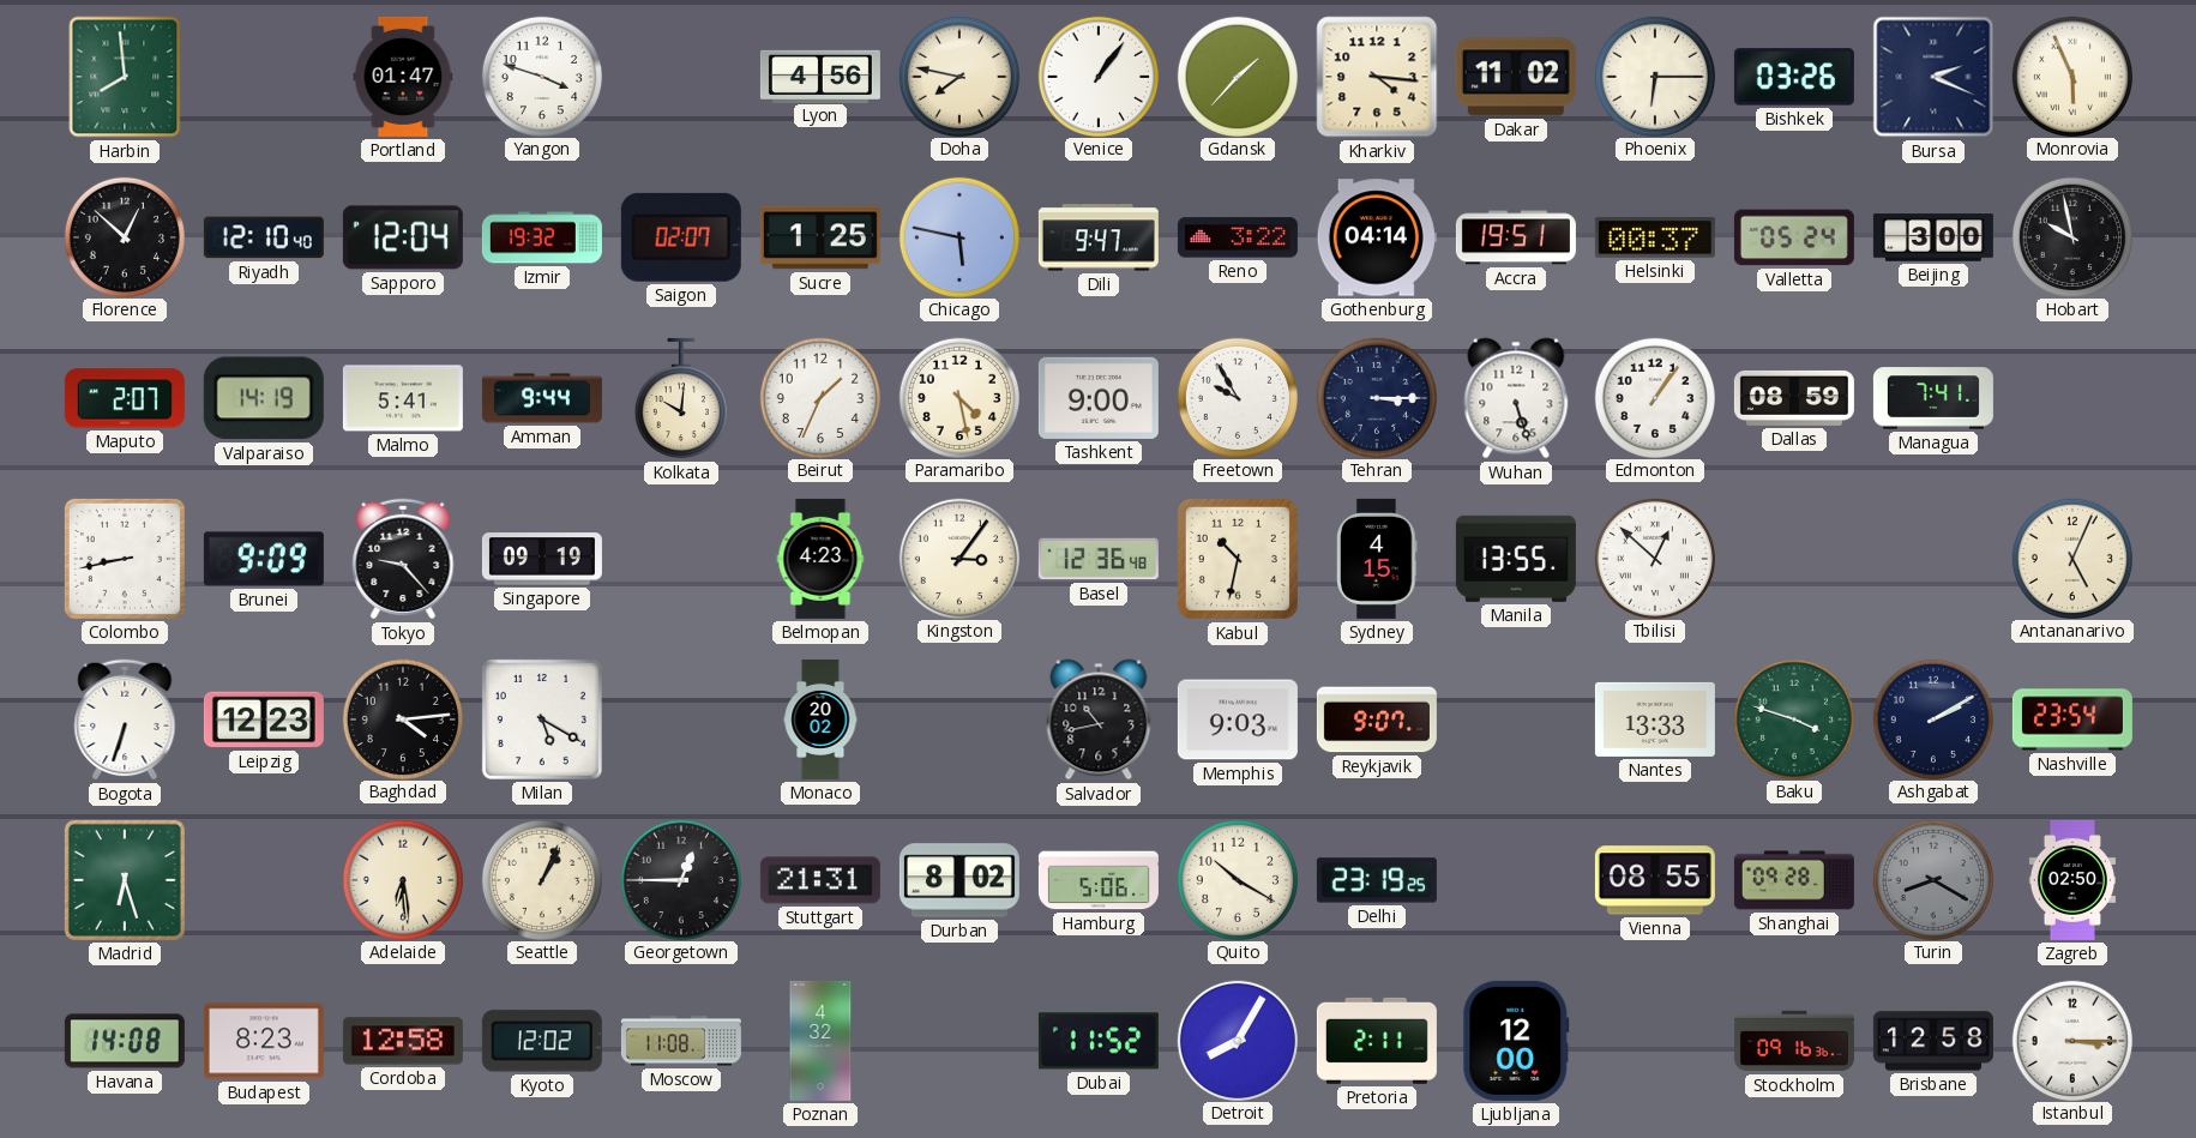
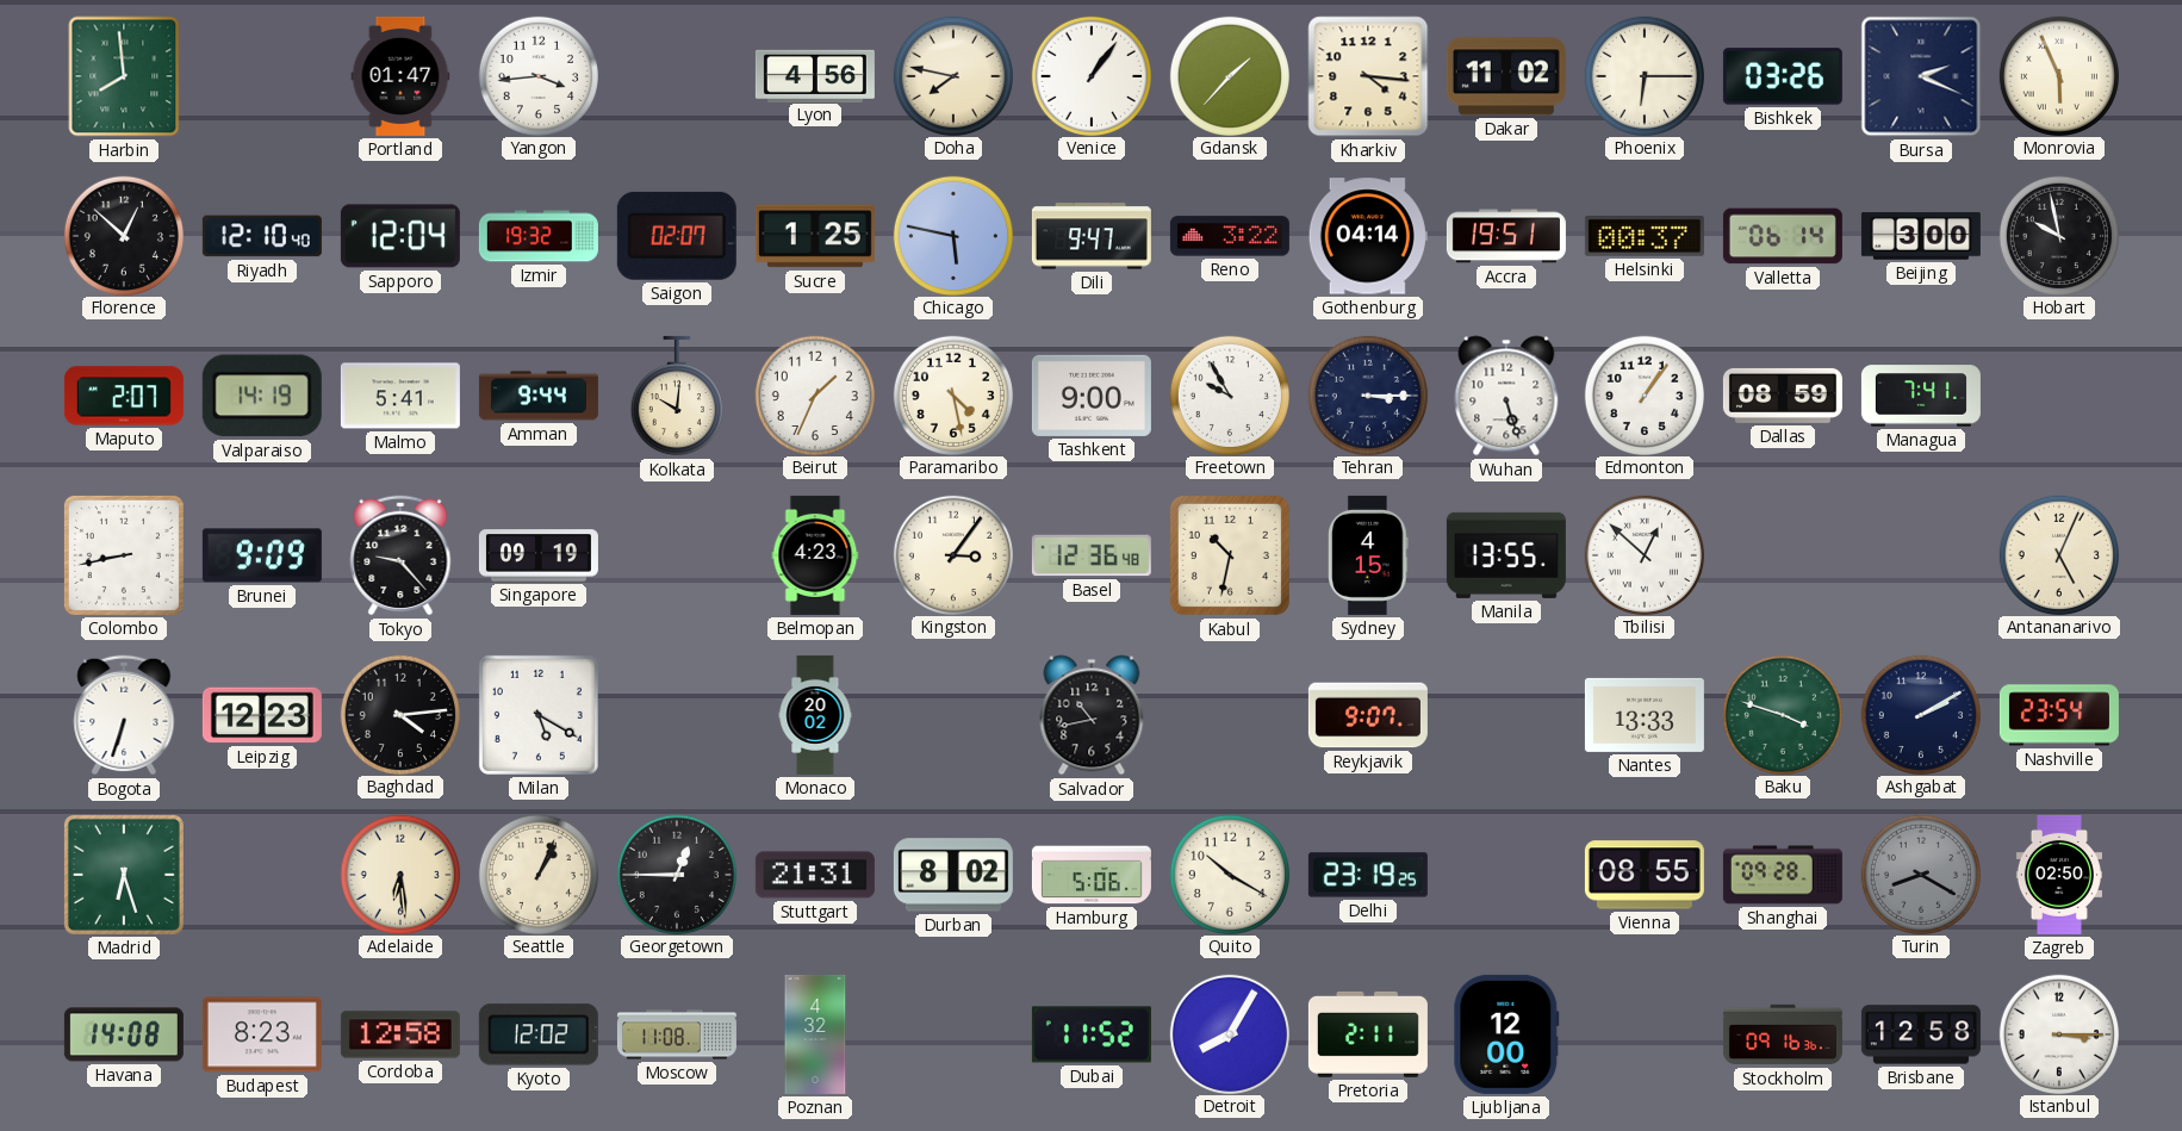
Yangon: 3:48 -> 3:44 (537, 75)
Valletta: 05:24 -> 06:14 (1783, 236)
Memphis: 9:03 -> none (1238, 719)
